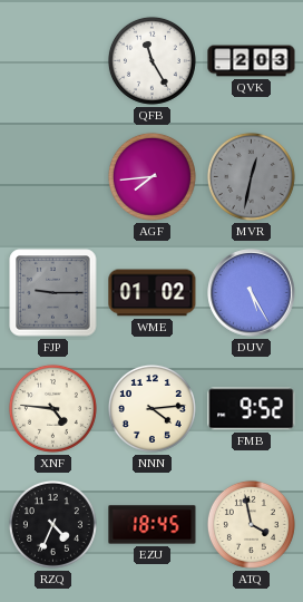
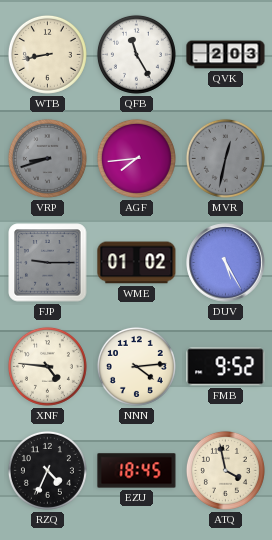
WTB: none -> 8:43 (47, 54)
VRP: none -> 8:42 (47, 158)
